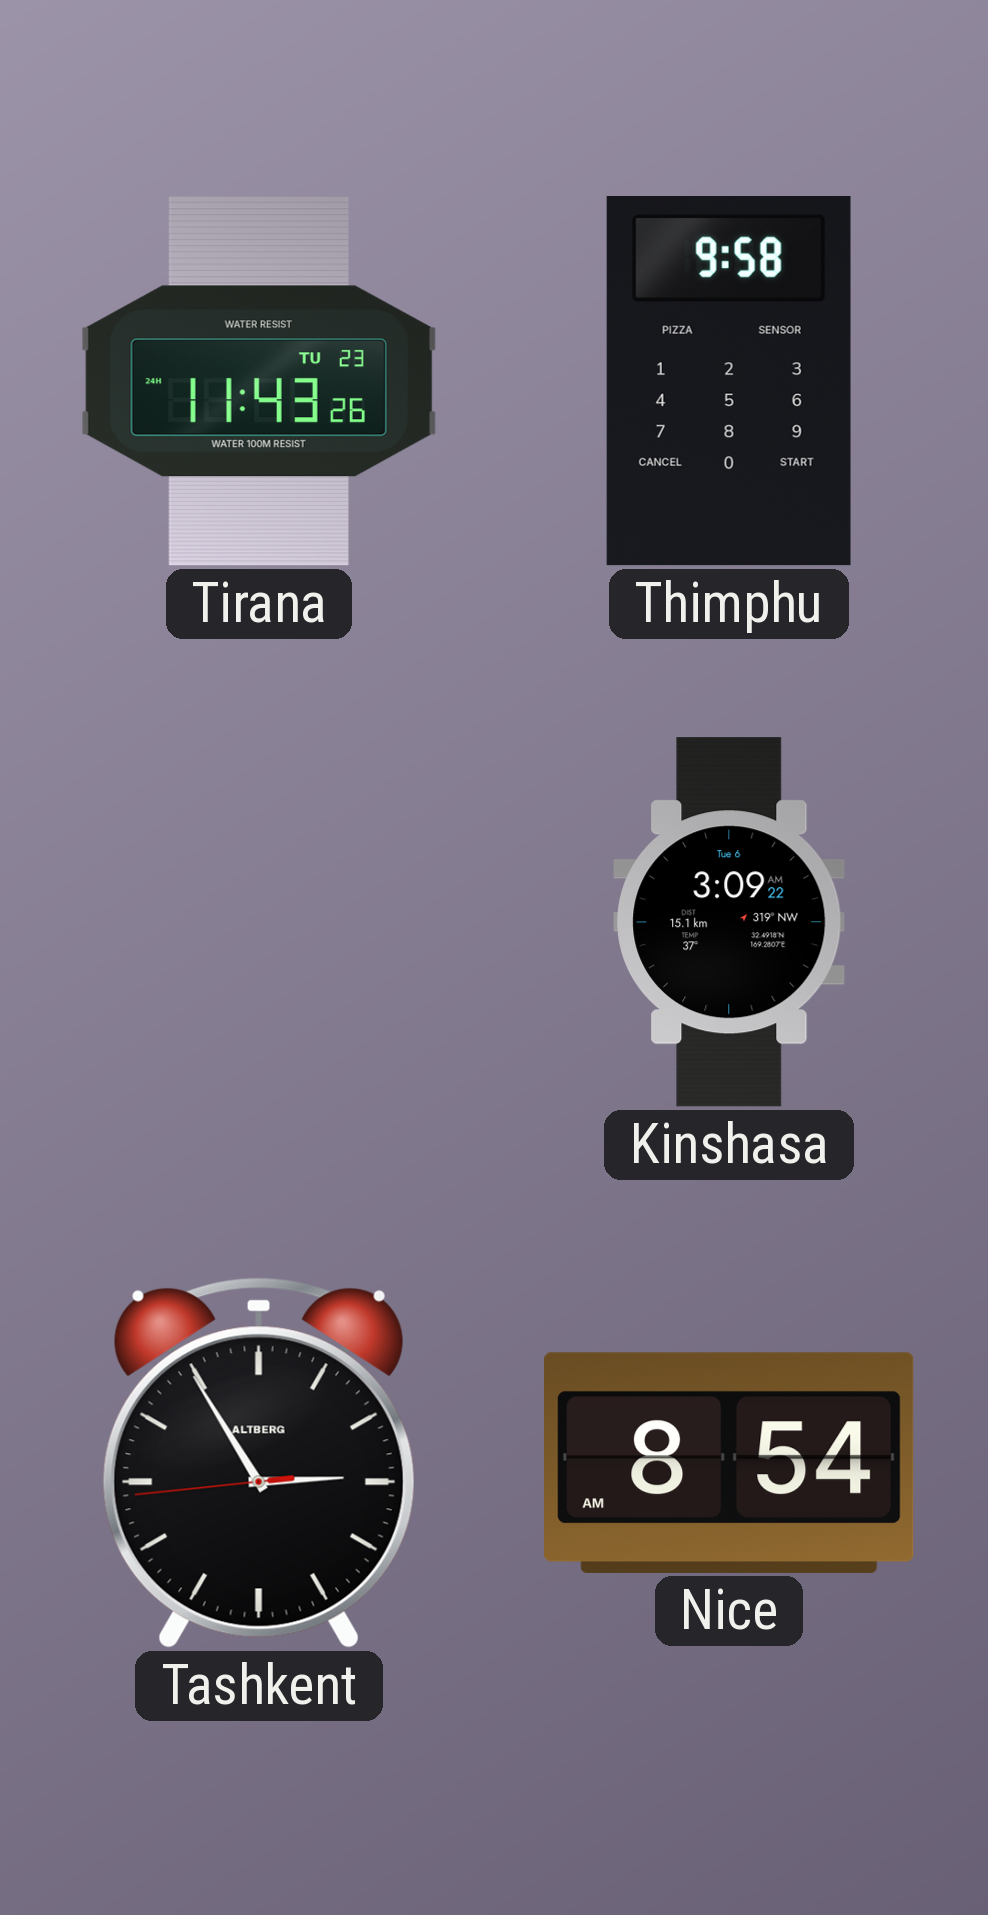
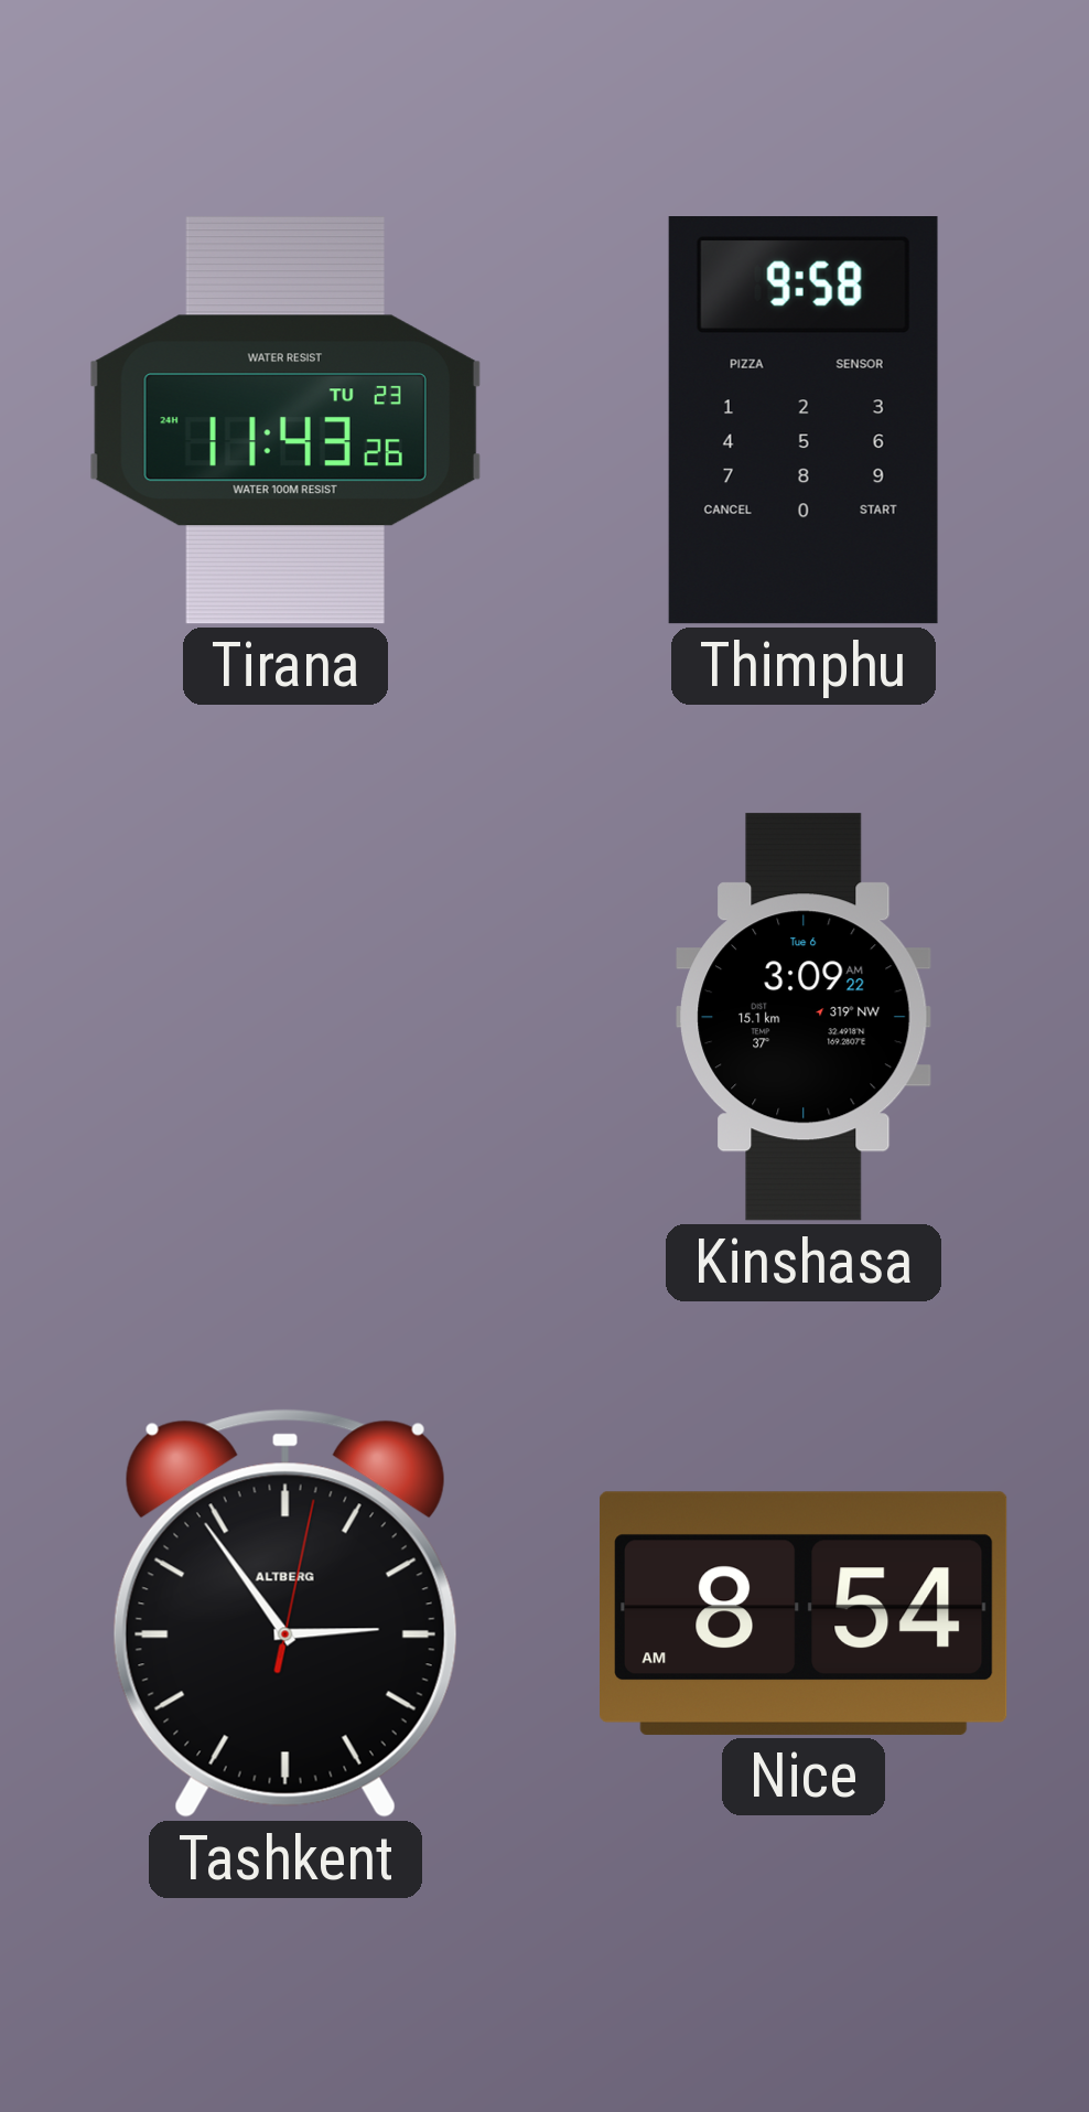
Tashkent: 2:54:44 -> 2:54:02 (285, 1614)
